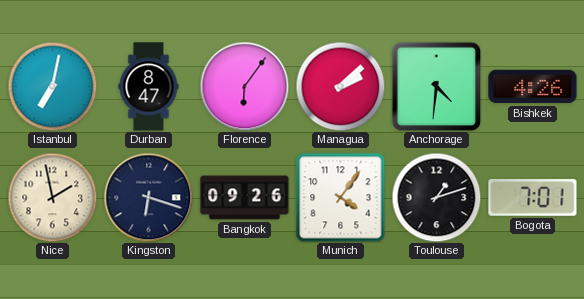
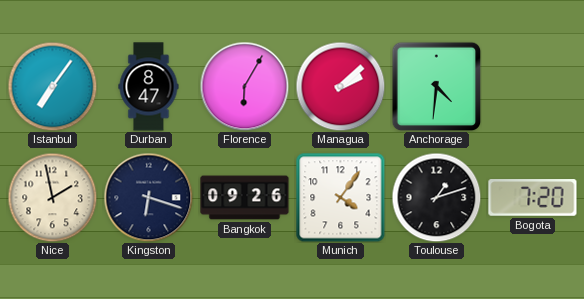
Istanbul: 7:02 -> 7:06 (52, 86)
Florence: 6:06 -> 6:05 (244, 86)
Bishkek: 4:26 -> none (533, 87)
Bogota: 7:01 -> 7:20 (533, 198)
